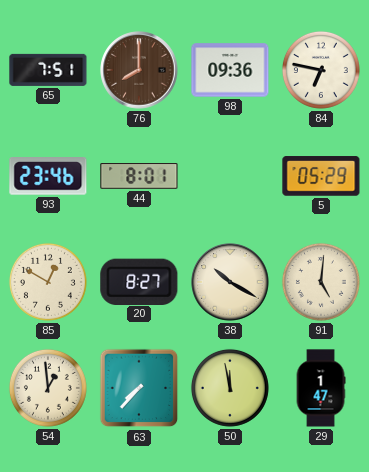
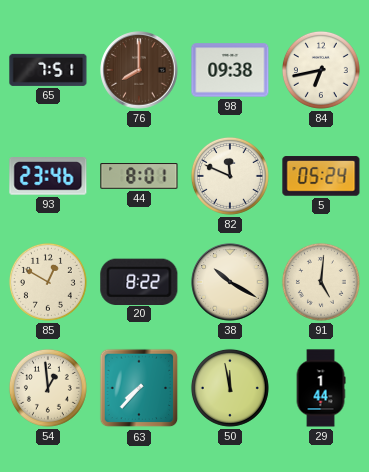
98: 09:36 -> 09:38 (230, 70)
84: 6:47 -> 6:43 (321, 70)
82: none -> 11:49 (230, 176)
5: 05:29 -> 05:24 (321, 176)
20: 8:27 -> 8:22 (139, 281)
29: 1:47 -> 1:44 (321, 388)
